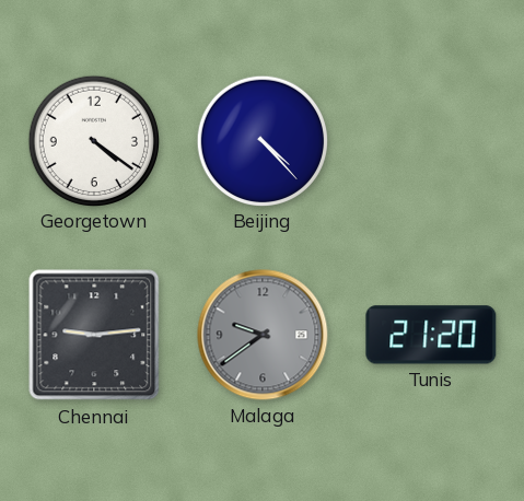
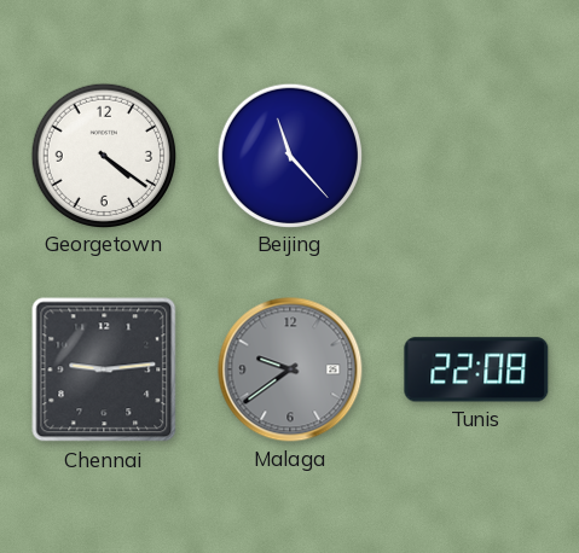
Beijing: 4:23 -> 11:23 (289, 155)
Tunis: 21:20 -> 22:08 (476, 369)
